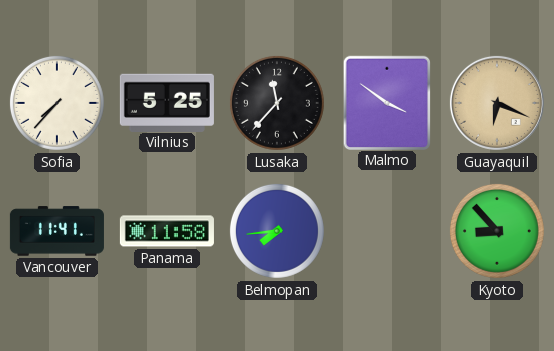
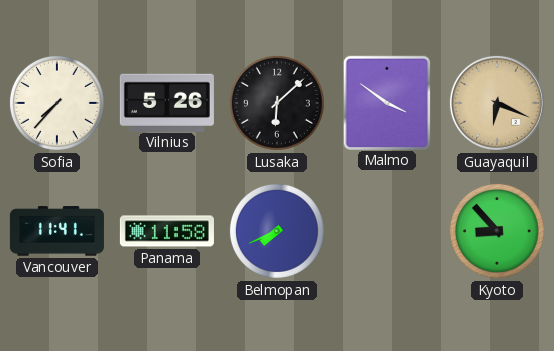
Vilnius: 5:25 -> 5:26 (167, 102)
Lusaka: 11:37 -> 6:08 (277, 103)
Belmopan: 7:44 -> 7:41 (277, 231)
